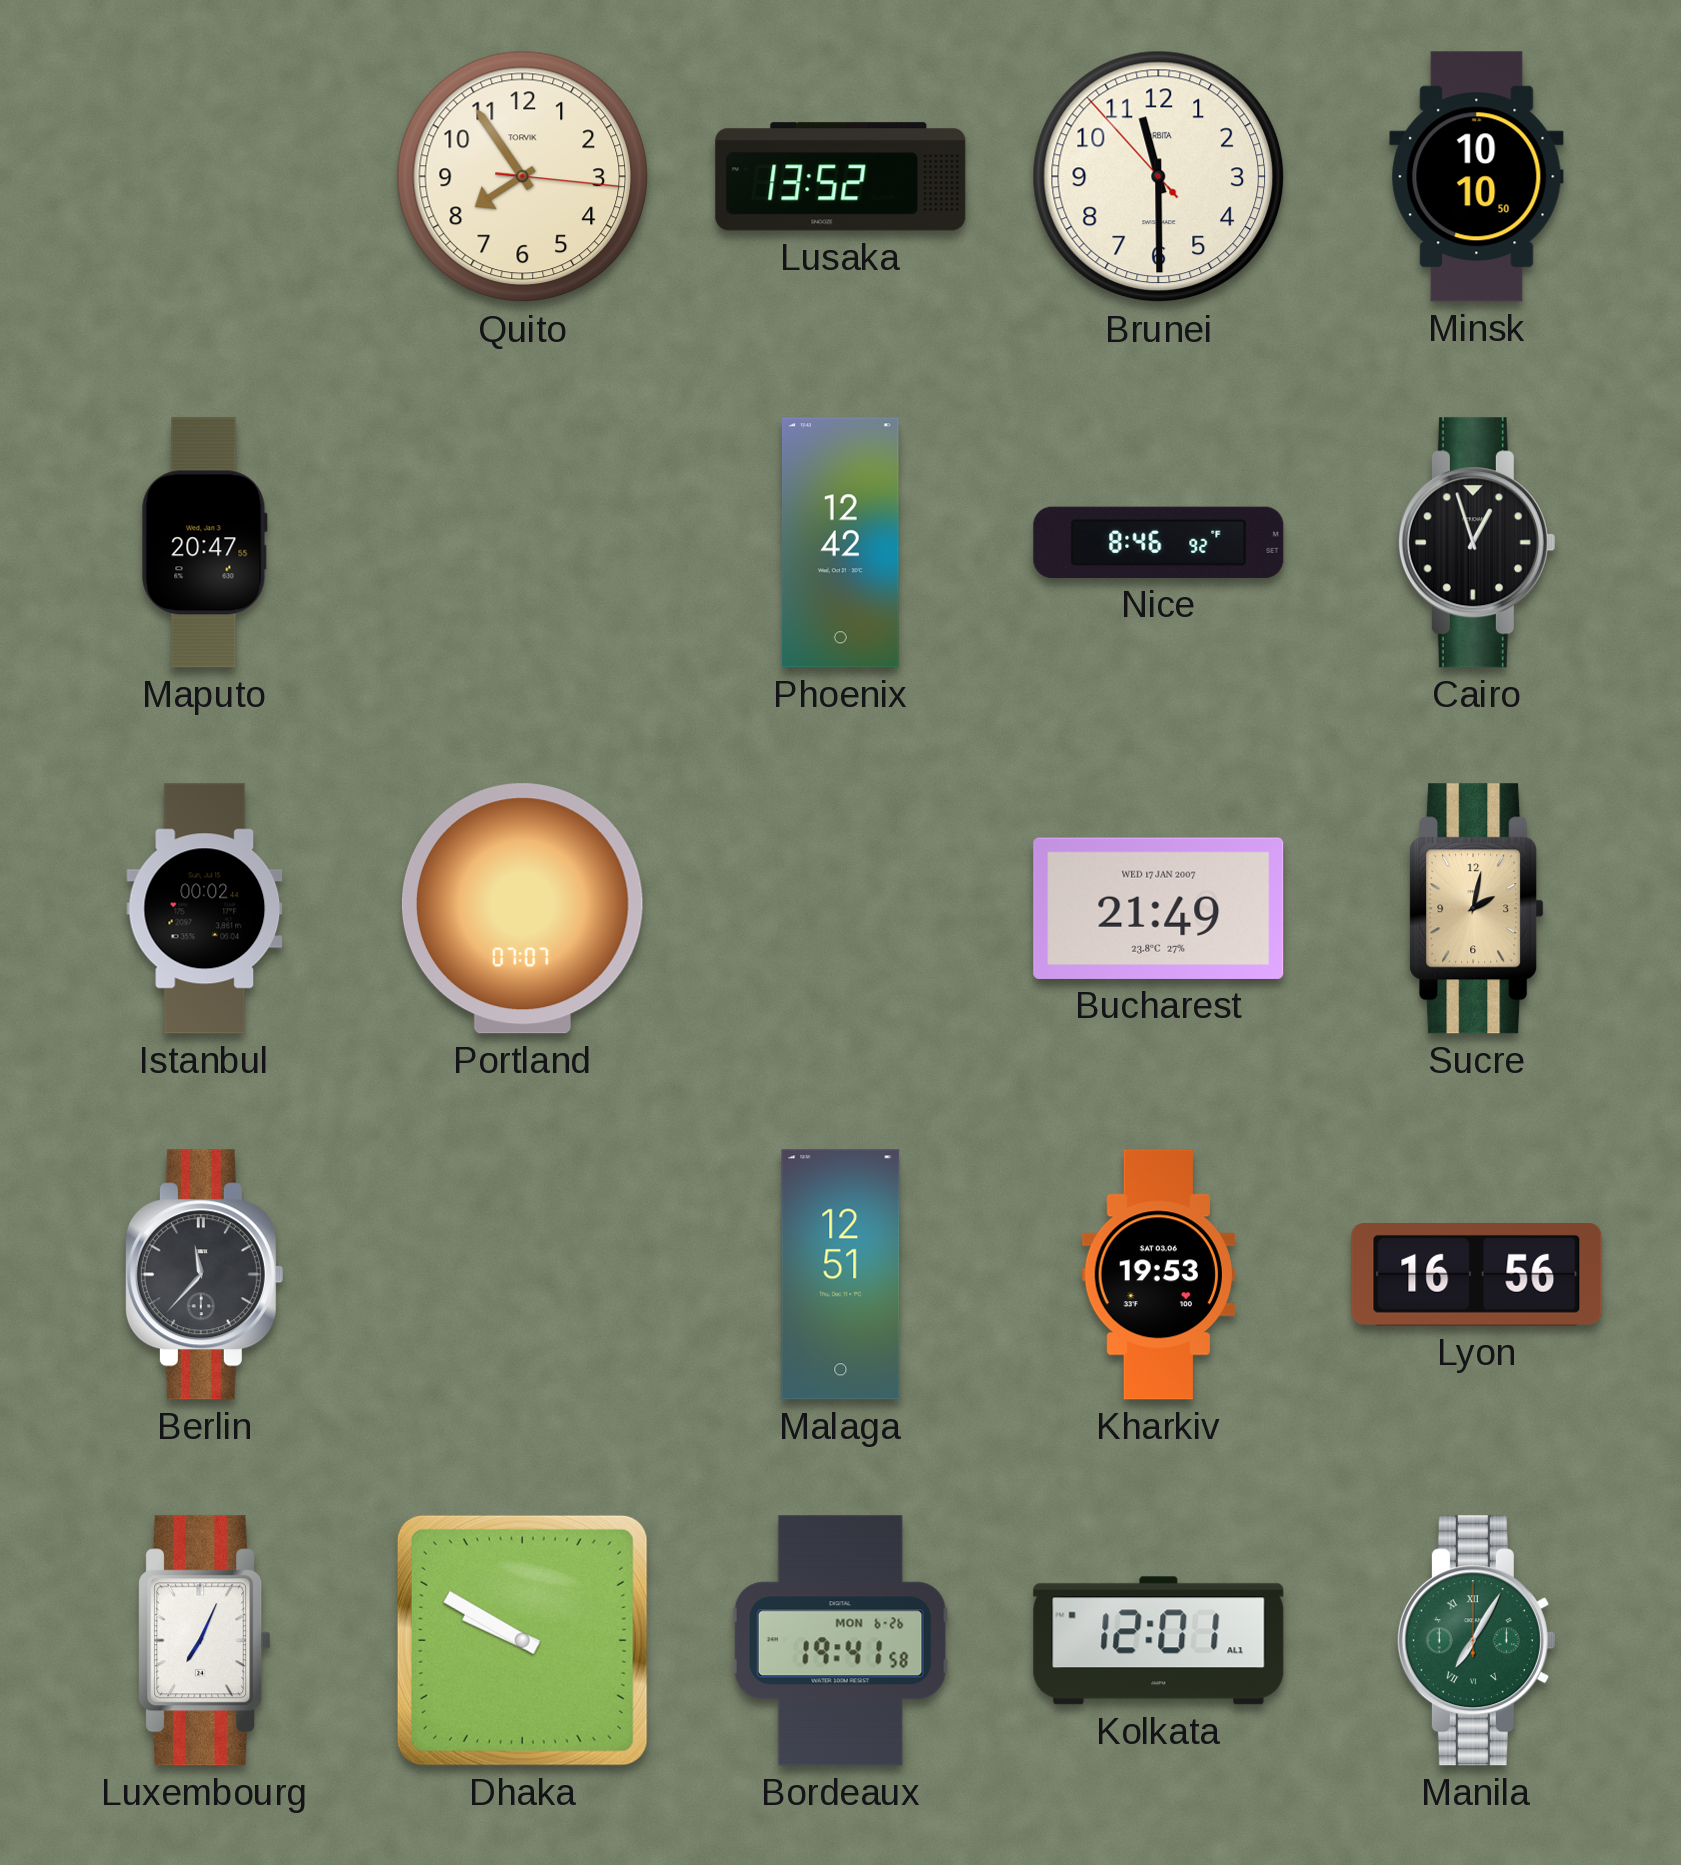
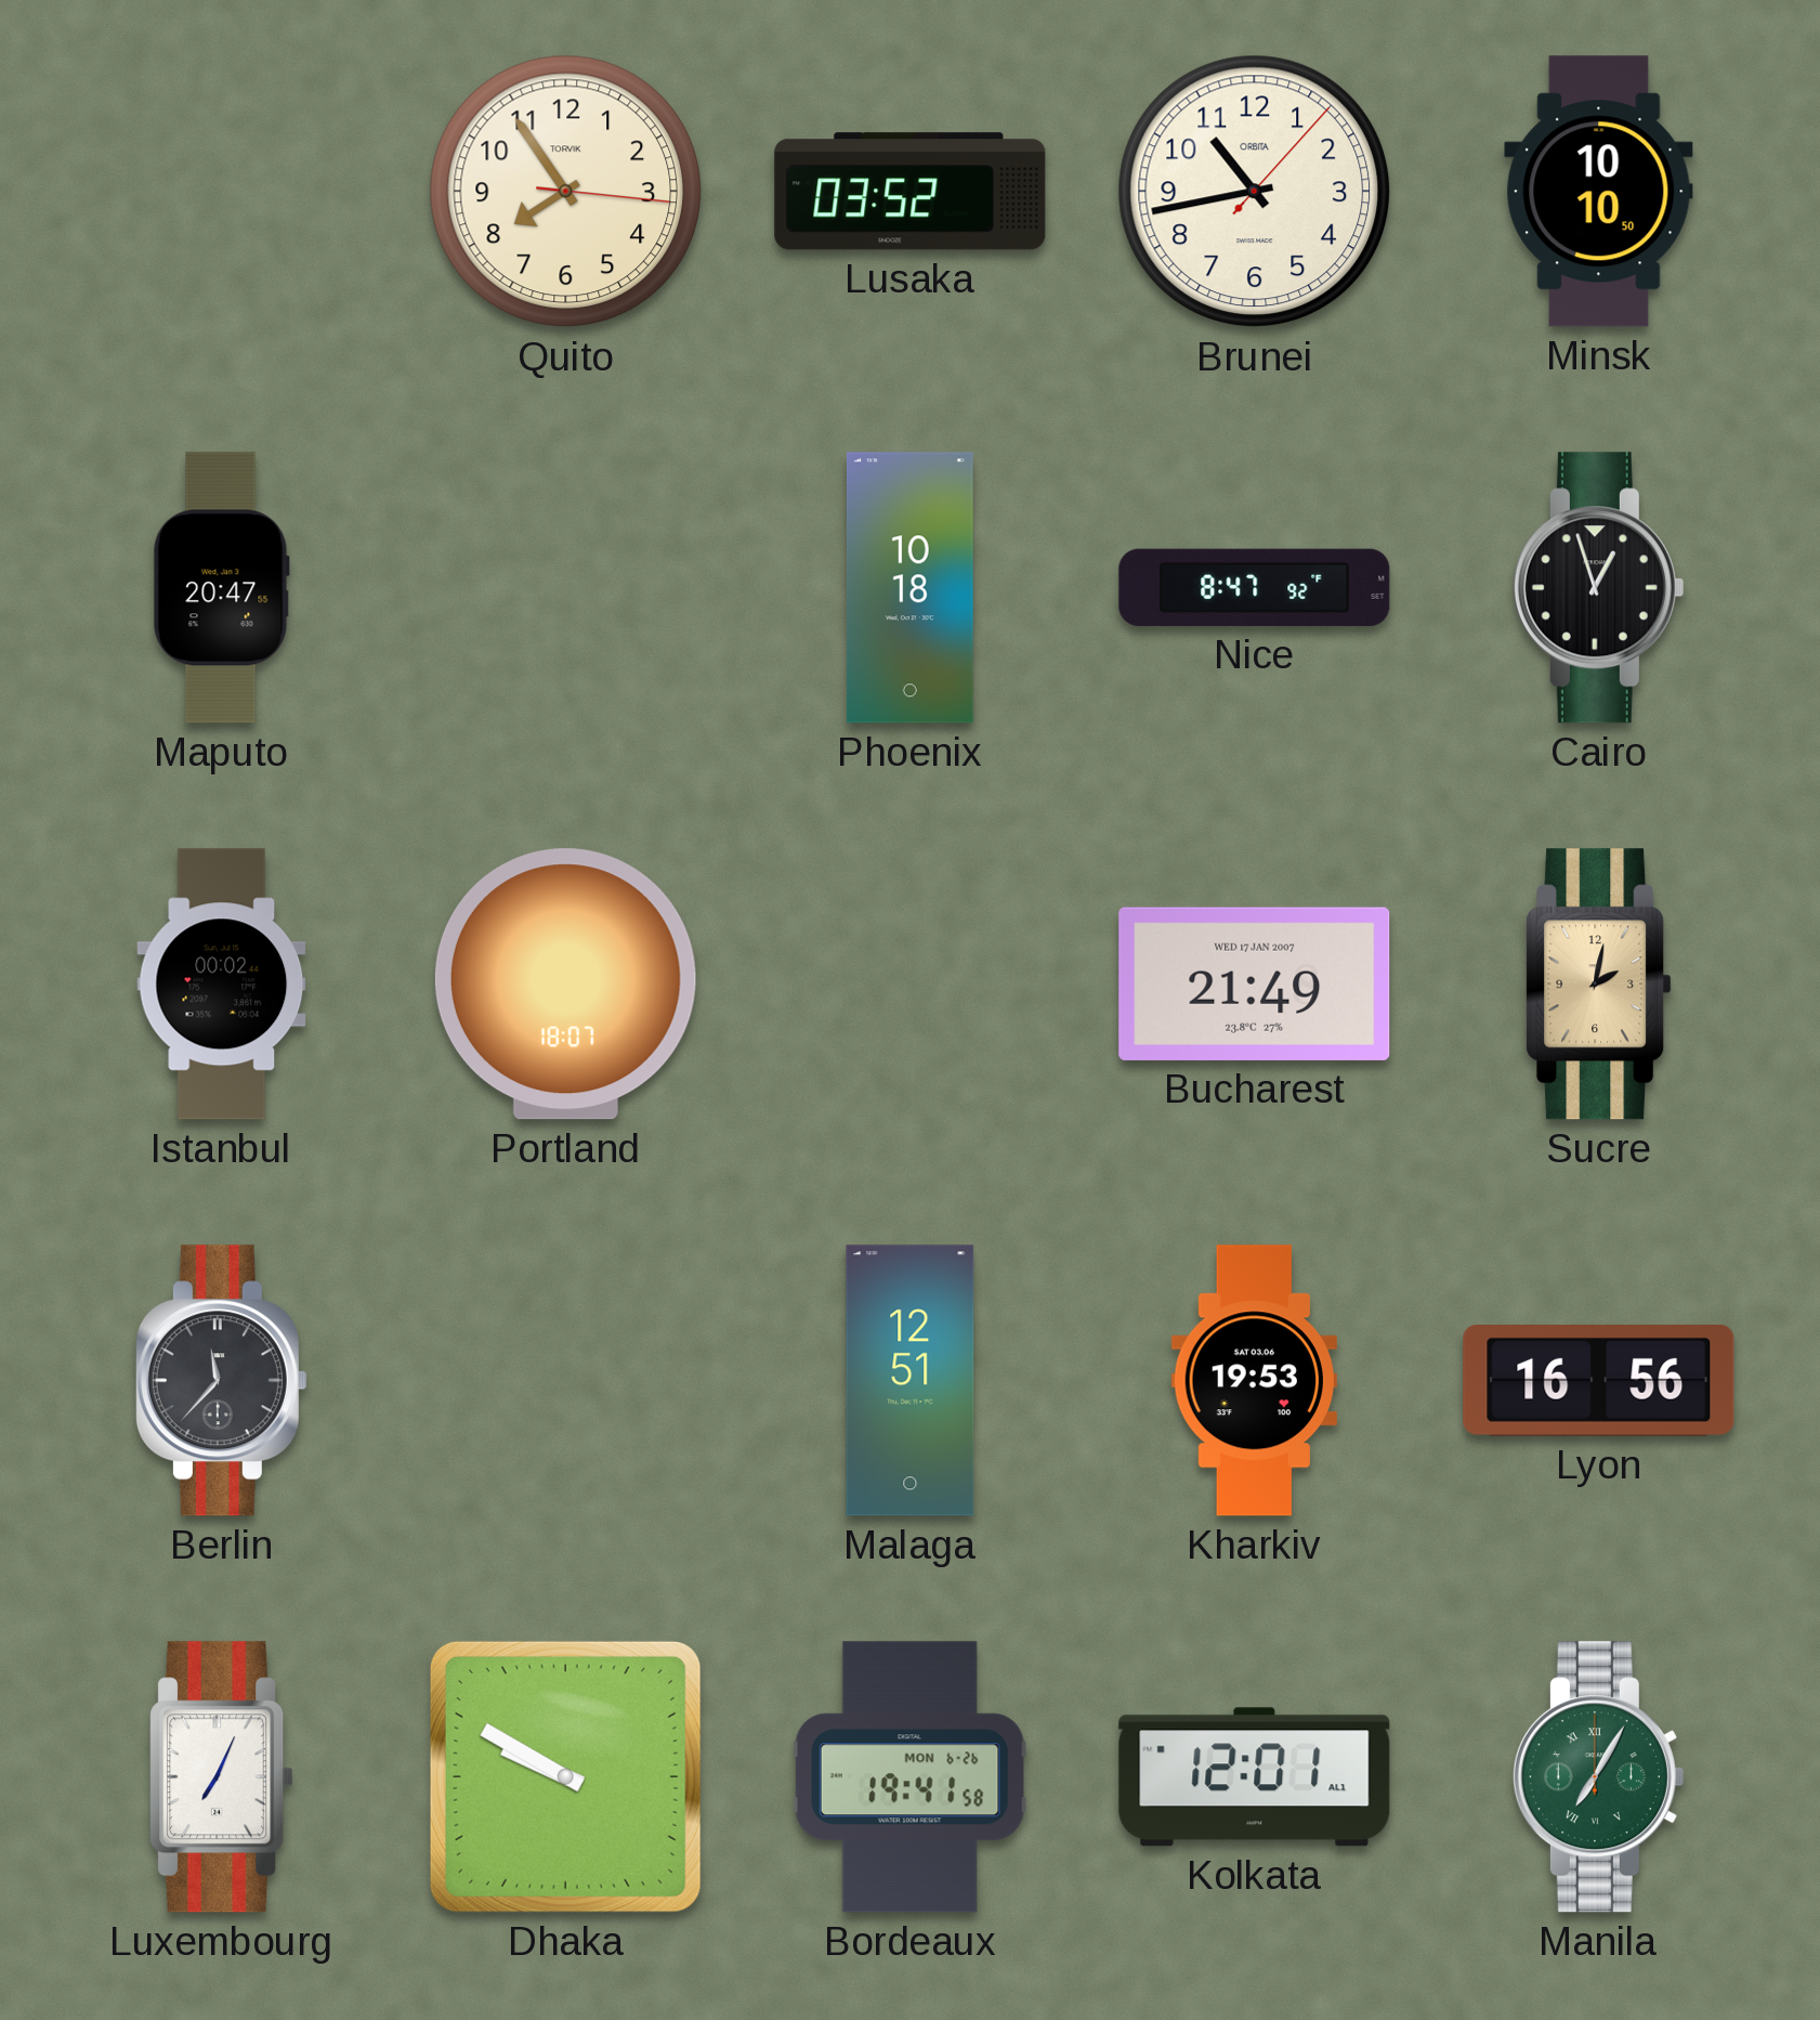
Lusaka: 13:52 -> 03:52 (911, 192)
Brunei: 11:29 -> 10:43 (1255, 192)
Phoenix: 12:42 -> 10:18 (911, 588)
Nice: 8:46 -> 8:47 (1255, 587)
Portland: 07:07 -> 18:07 (565, 985)
